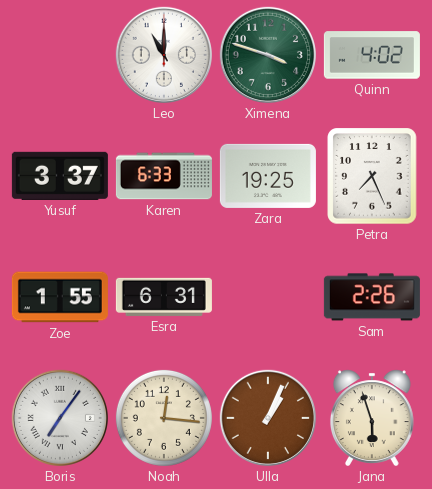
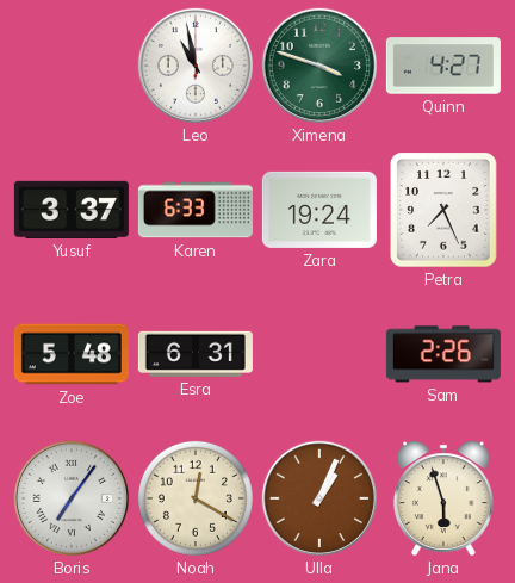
Leo: 11:00 -> 10:58 (196, 66)
Quinn: 4:02 -> 4:27 (443, 66)
Zara: 19:25 -> 19:24 (319, 210)
Zoe: 1:55 -> 5:48 (72, 354)
Noah: 12:16 -> 12:20 (196, 498)
